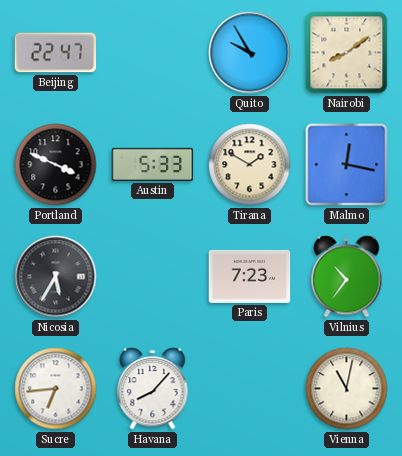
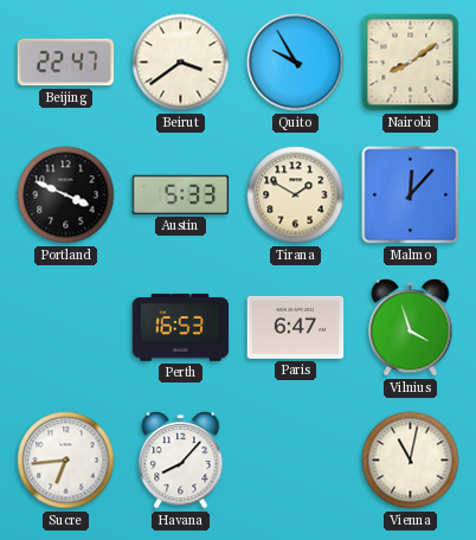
Beirut: none -> 3:39 (181, 63)
Malmo: 12:17 -> 12:07 (411, 195)
Nicosia: 5:35 -> none (56, 277)
Perth: none -> 16:53 (181, 328)
Paris: 7:23 -> 6:47 (296, 327)
Vilnius: 10:36 -> 3:57 (411, 328)
